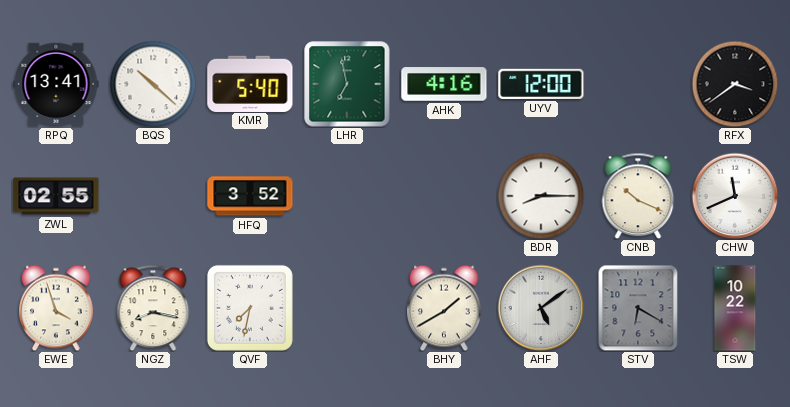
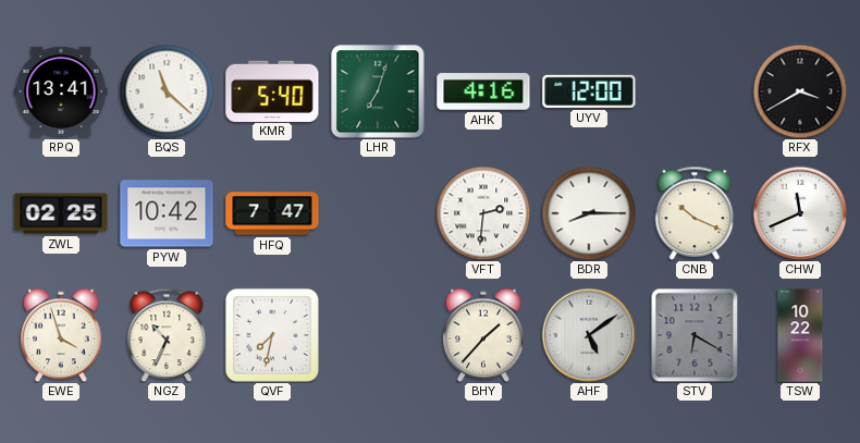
BQS: 10:22 -> 11:22 (167, 91)
LHR: 6:58 -> 7:03 (378, 91)
RFX: 3:39 -> 3:40 (800, 91)
ZWL: 02:55 -> 02:25 (61, 213)
PYW: none -> 10:42 (167, 213)
HFQ: 3:52 -> 7:47 (272, 213)
VFT: none -> 2:31 (483, 213)
NGZ: 8:17 -> 10:34 (167, 335)
BHY: 1:40 -> 1:37 (484, 335)
